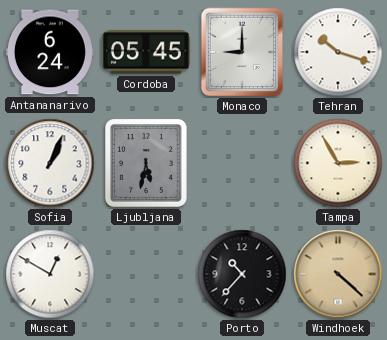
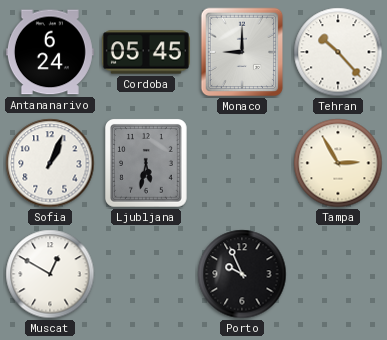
Tehran: 10:18 -> 10:23 (338, 52)
Porto: 10:37 -> 9:56 (242, 274)
Windhoek: 4:22 -> none (338, 274)
